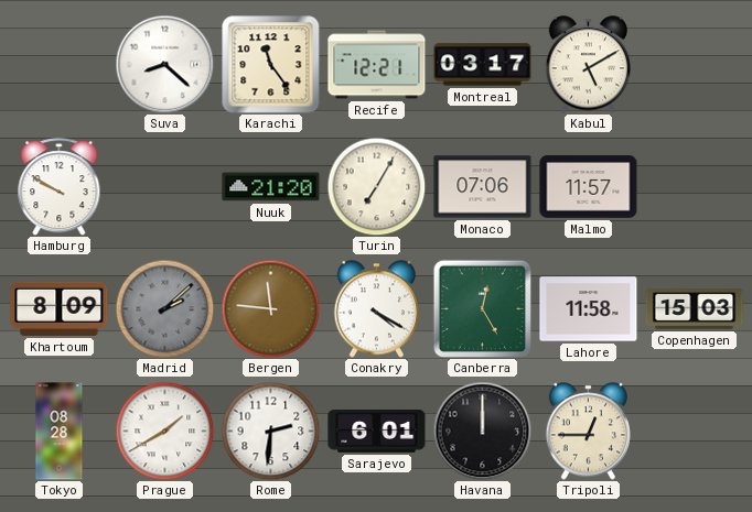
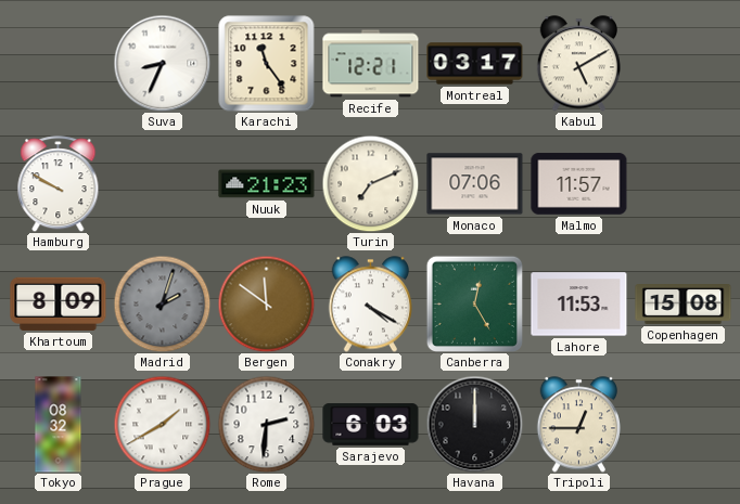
Suva: 8:22 -> 8:34 (162, 63)
Nuuk: 21:20 -> 21:23 (267, 184)
Turin: 7:05 -> 7:11 (370, 183)
Madrid: 2:08 -> 2:03 (162, 303)
Bergen: 11:46 -> 11:51 (266, 303)
Lahore: 11:58 -> 11:53 (579, 305)
Copenhagen: 15:03 -> 15:08 (684, 305)
Tokyo: 08:28 -> 08:32 (59, 425)
Sarajevo: 6:01 -> 6:03 (371, 425)
